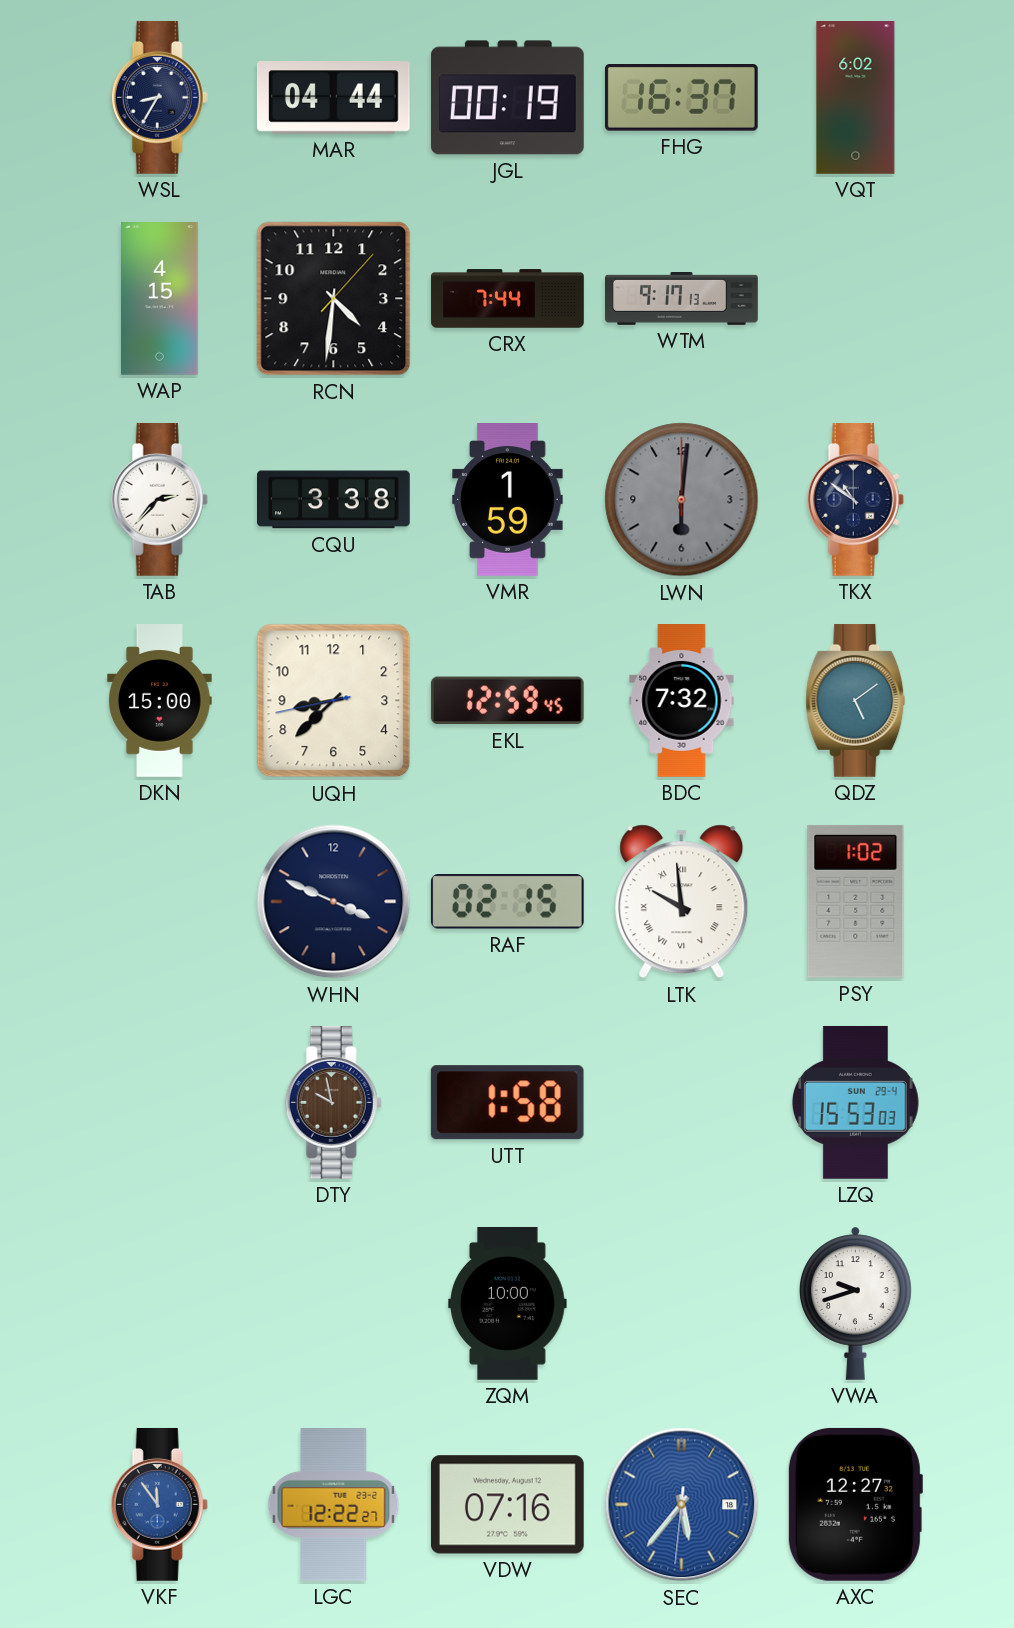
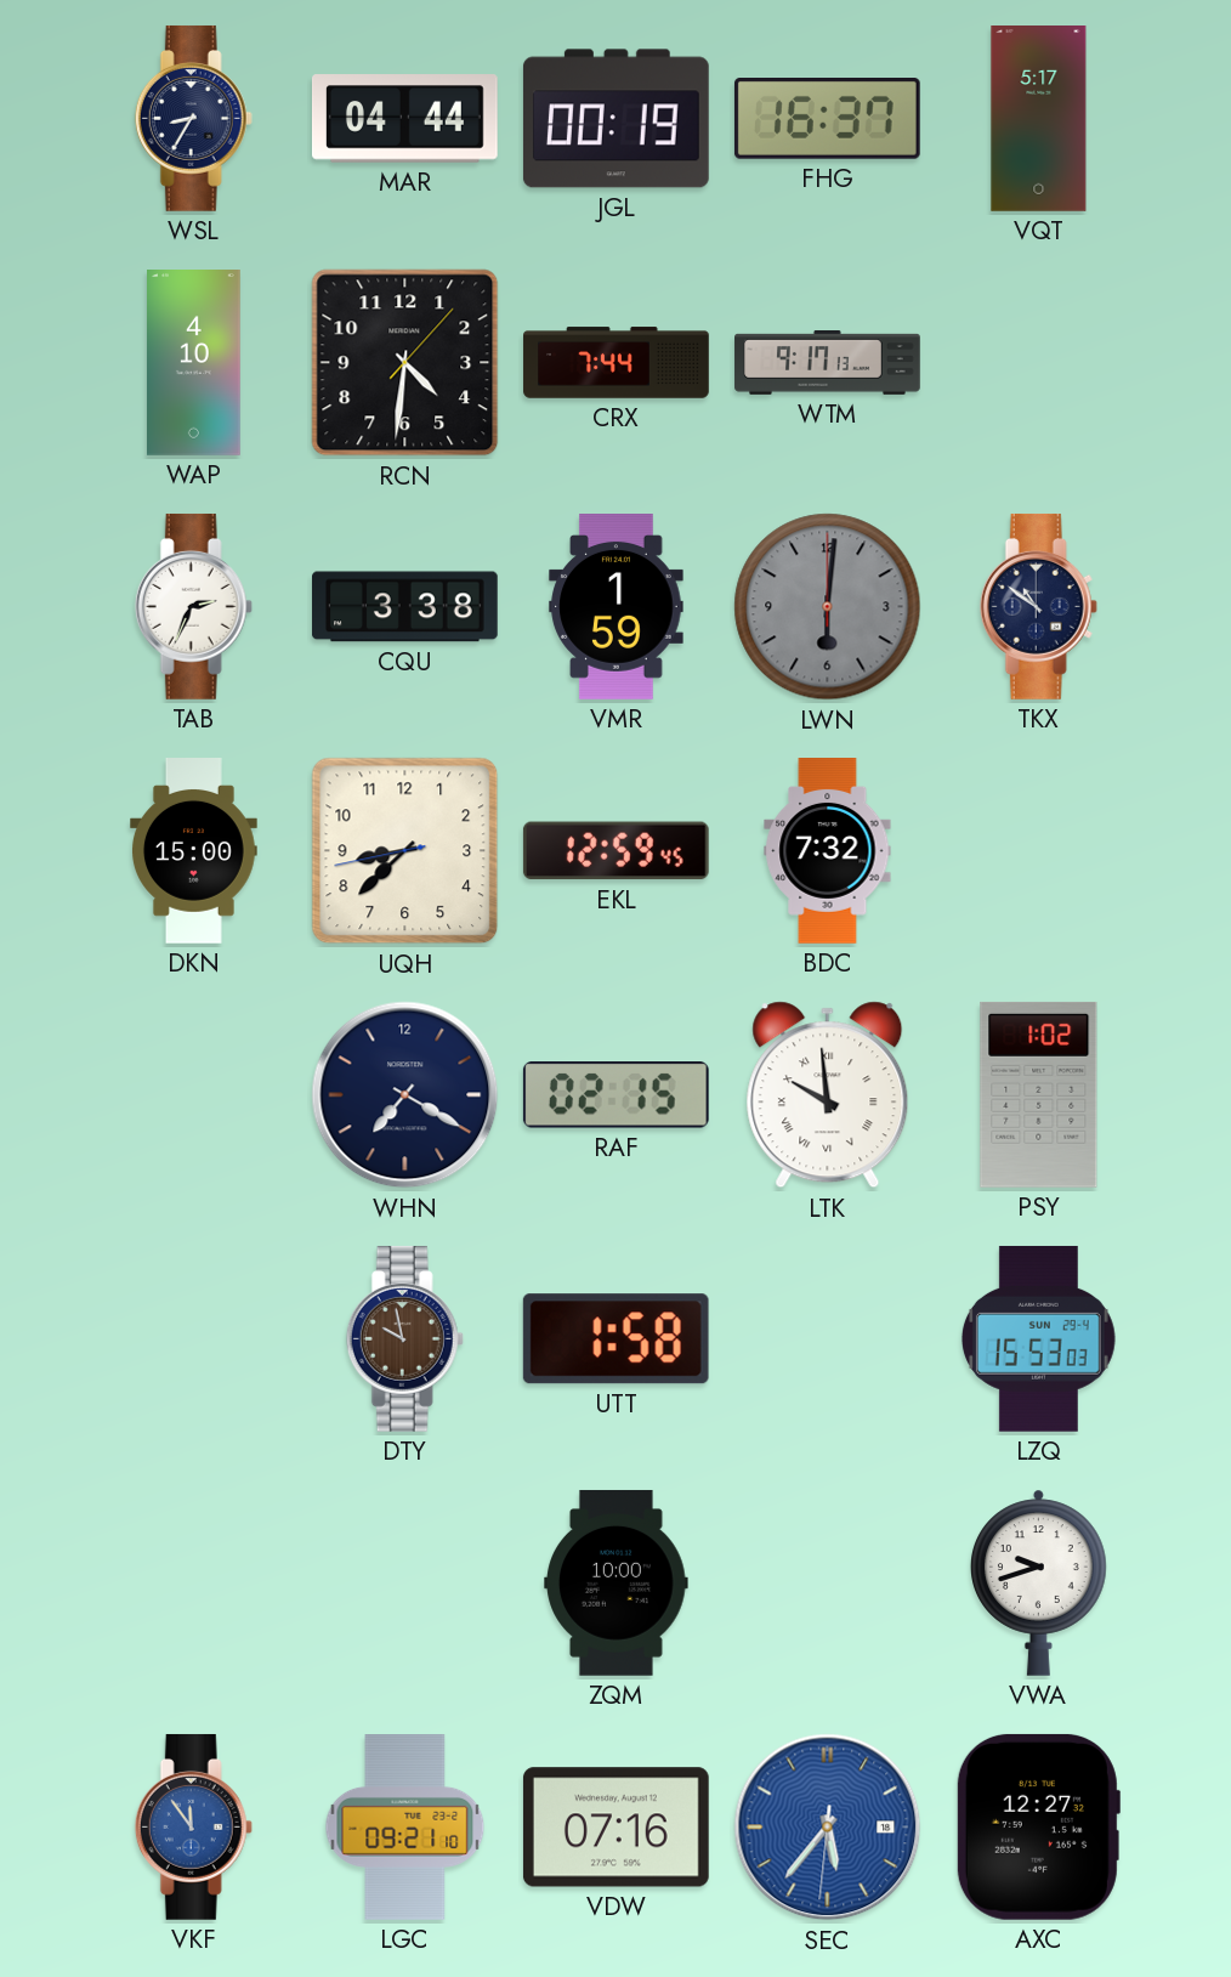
VQT: 6:02 -> 5:17 (1039, 119)
WAP: 4:15 -> 4:10 (194, 363)
TAB: 2:37 -> 2:34 (193, 606)
QDZ: 5:09 -> none (856, 700)
WHN: 3:49 -> 7:20 (405, 1095)
LGC: 12:22 -> 09:21 (405, 1828)
